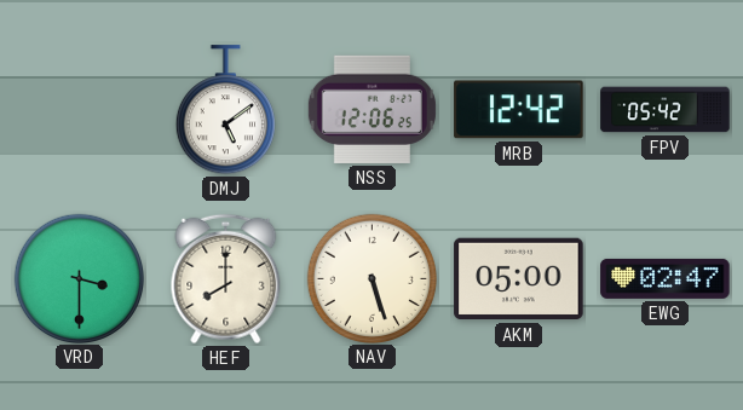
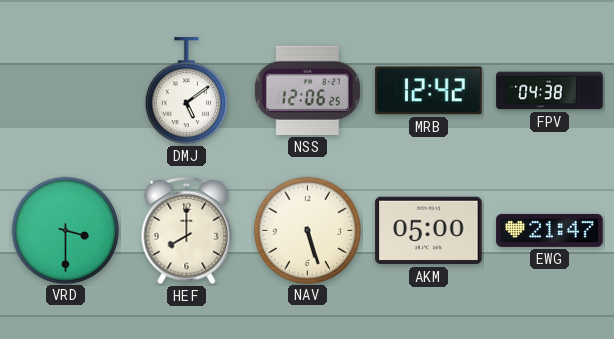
FPV: 05:42 -> 04:38 (550, 91)
EWG: 02:47 -> 21:47 (550, 230)
